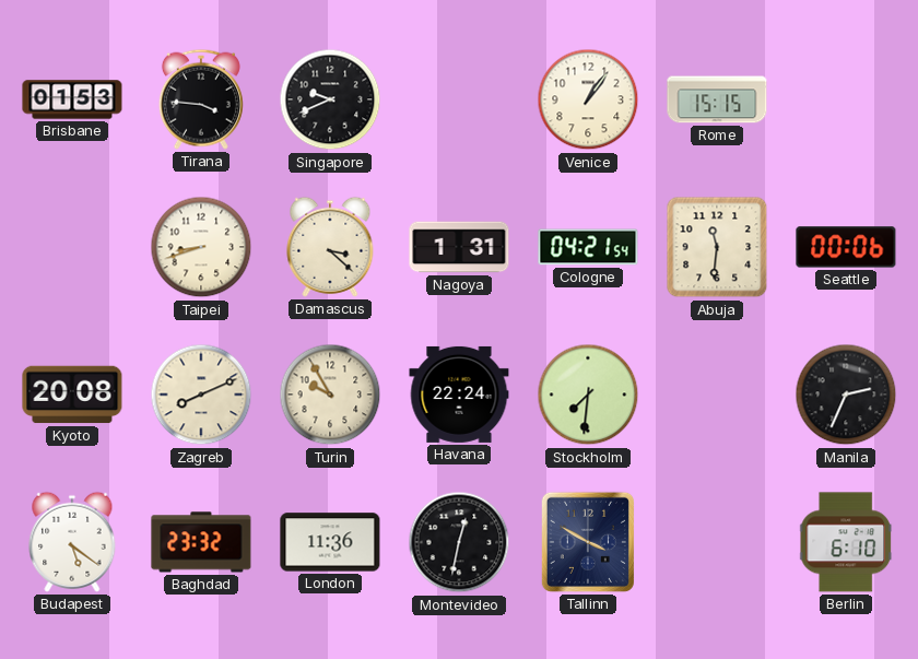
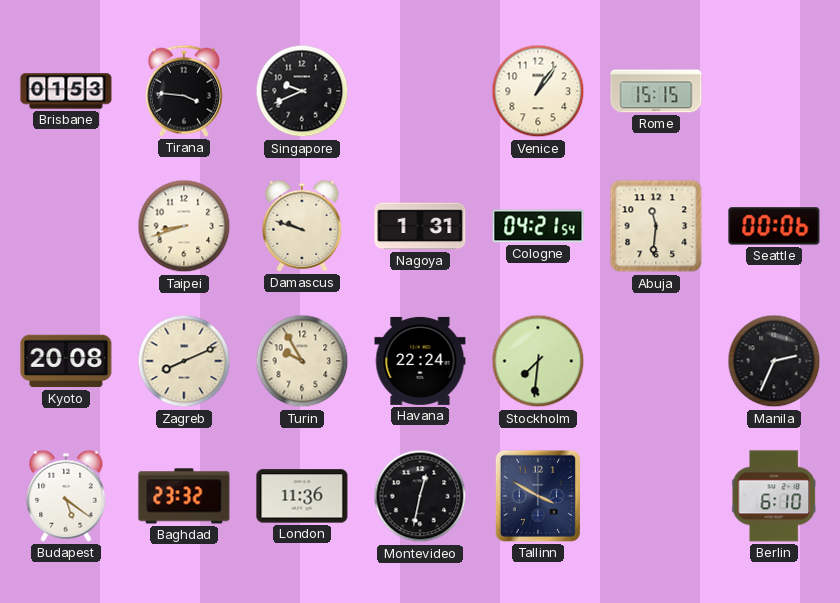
Damascus: 3:22 -> 9:48 (302, 226)
